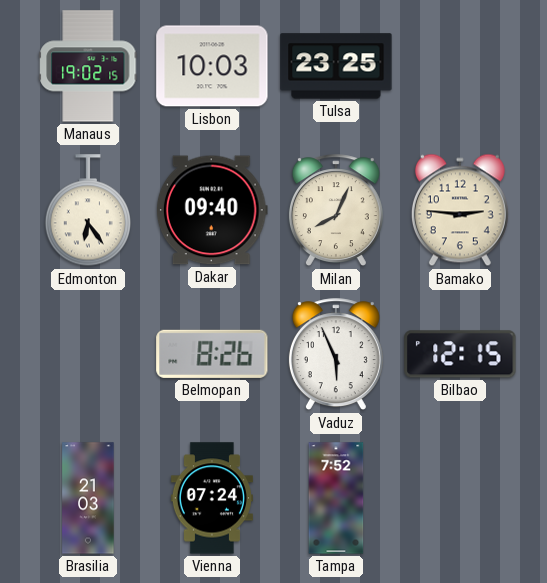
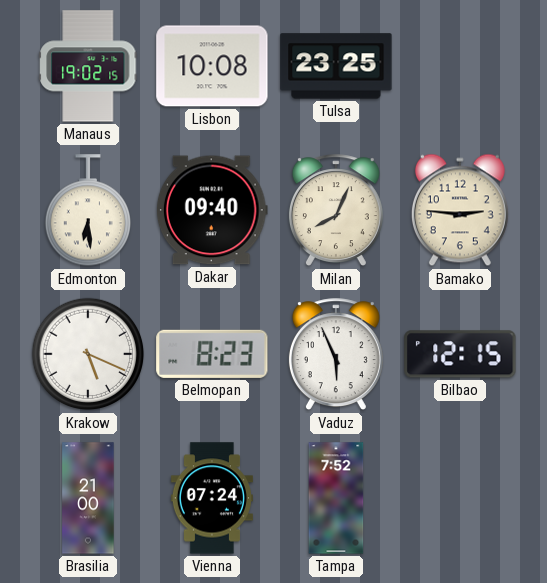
Lisbon: 10:03 -> 10:08 (212, 66)
Edmonton: 6:24 -> 6:29 (87, 211)
Krakow: none -> 5:19 (88, 354)
Belmopan: 8:26 -> 8:23 (212, 354)
Brasilia: 21:03 -> 21:00 (88, 498)
